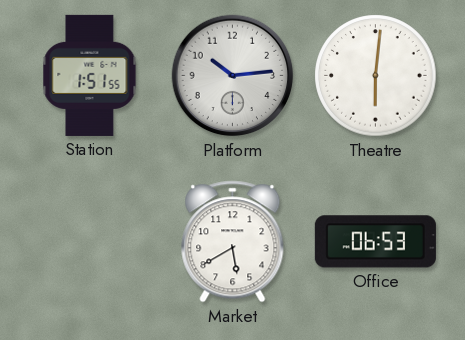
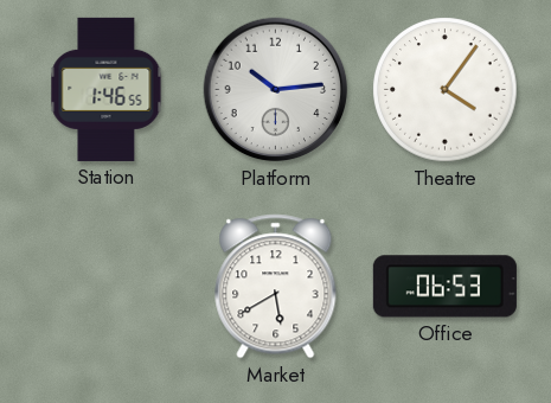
Station: 1:51 -> 1:46 (107, 89)
Theatre: 6:01 -> 4:06 (446, 90)
